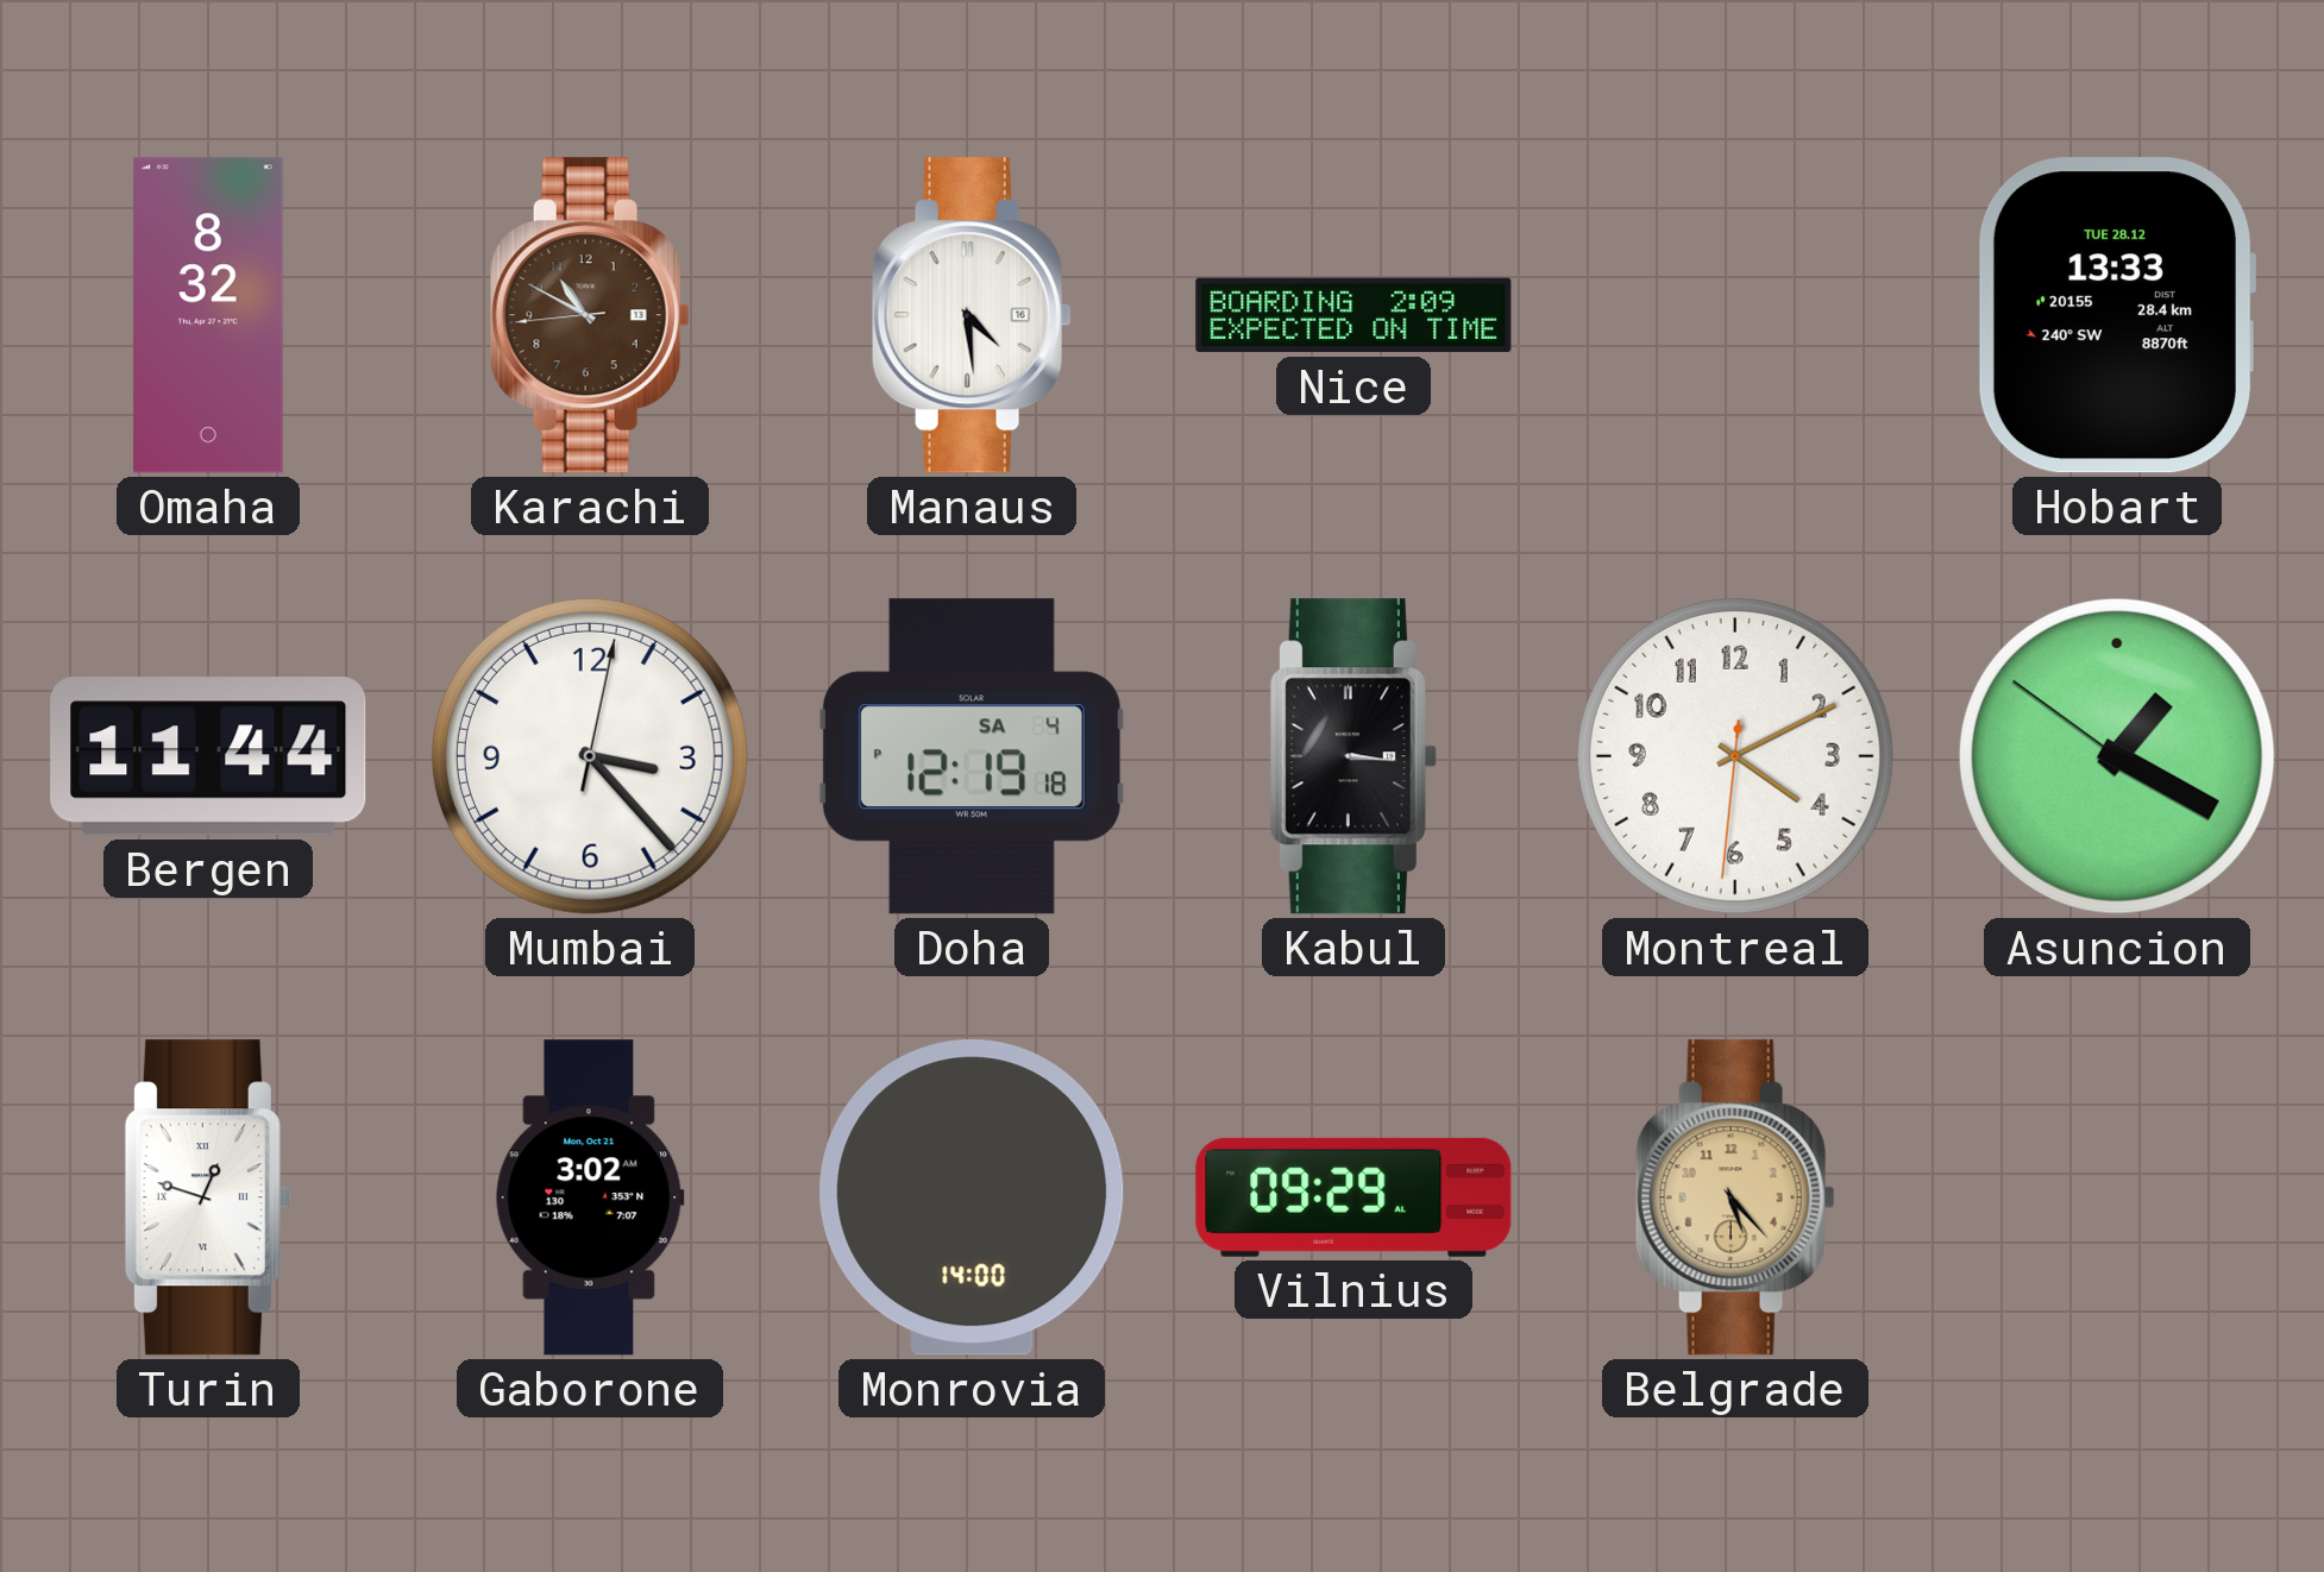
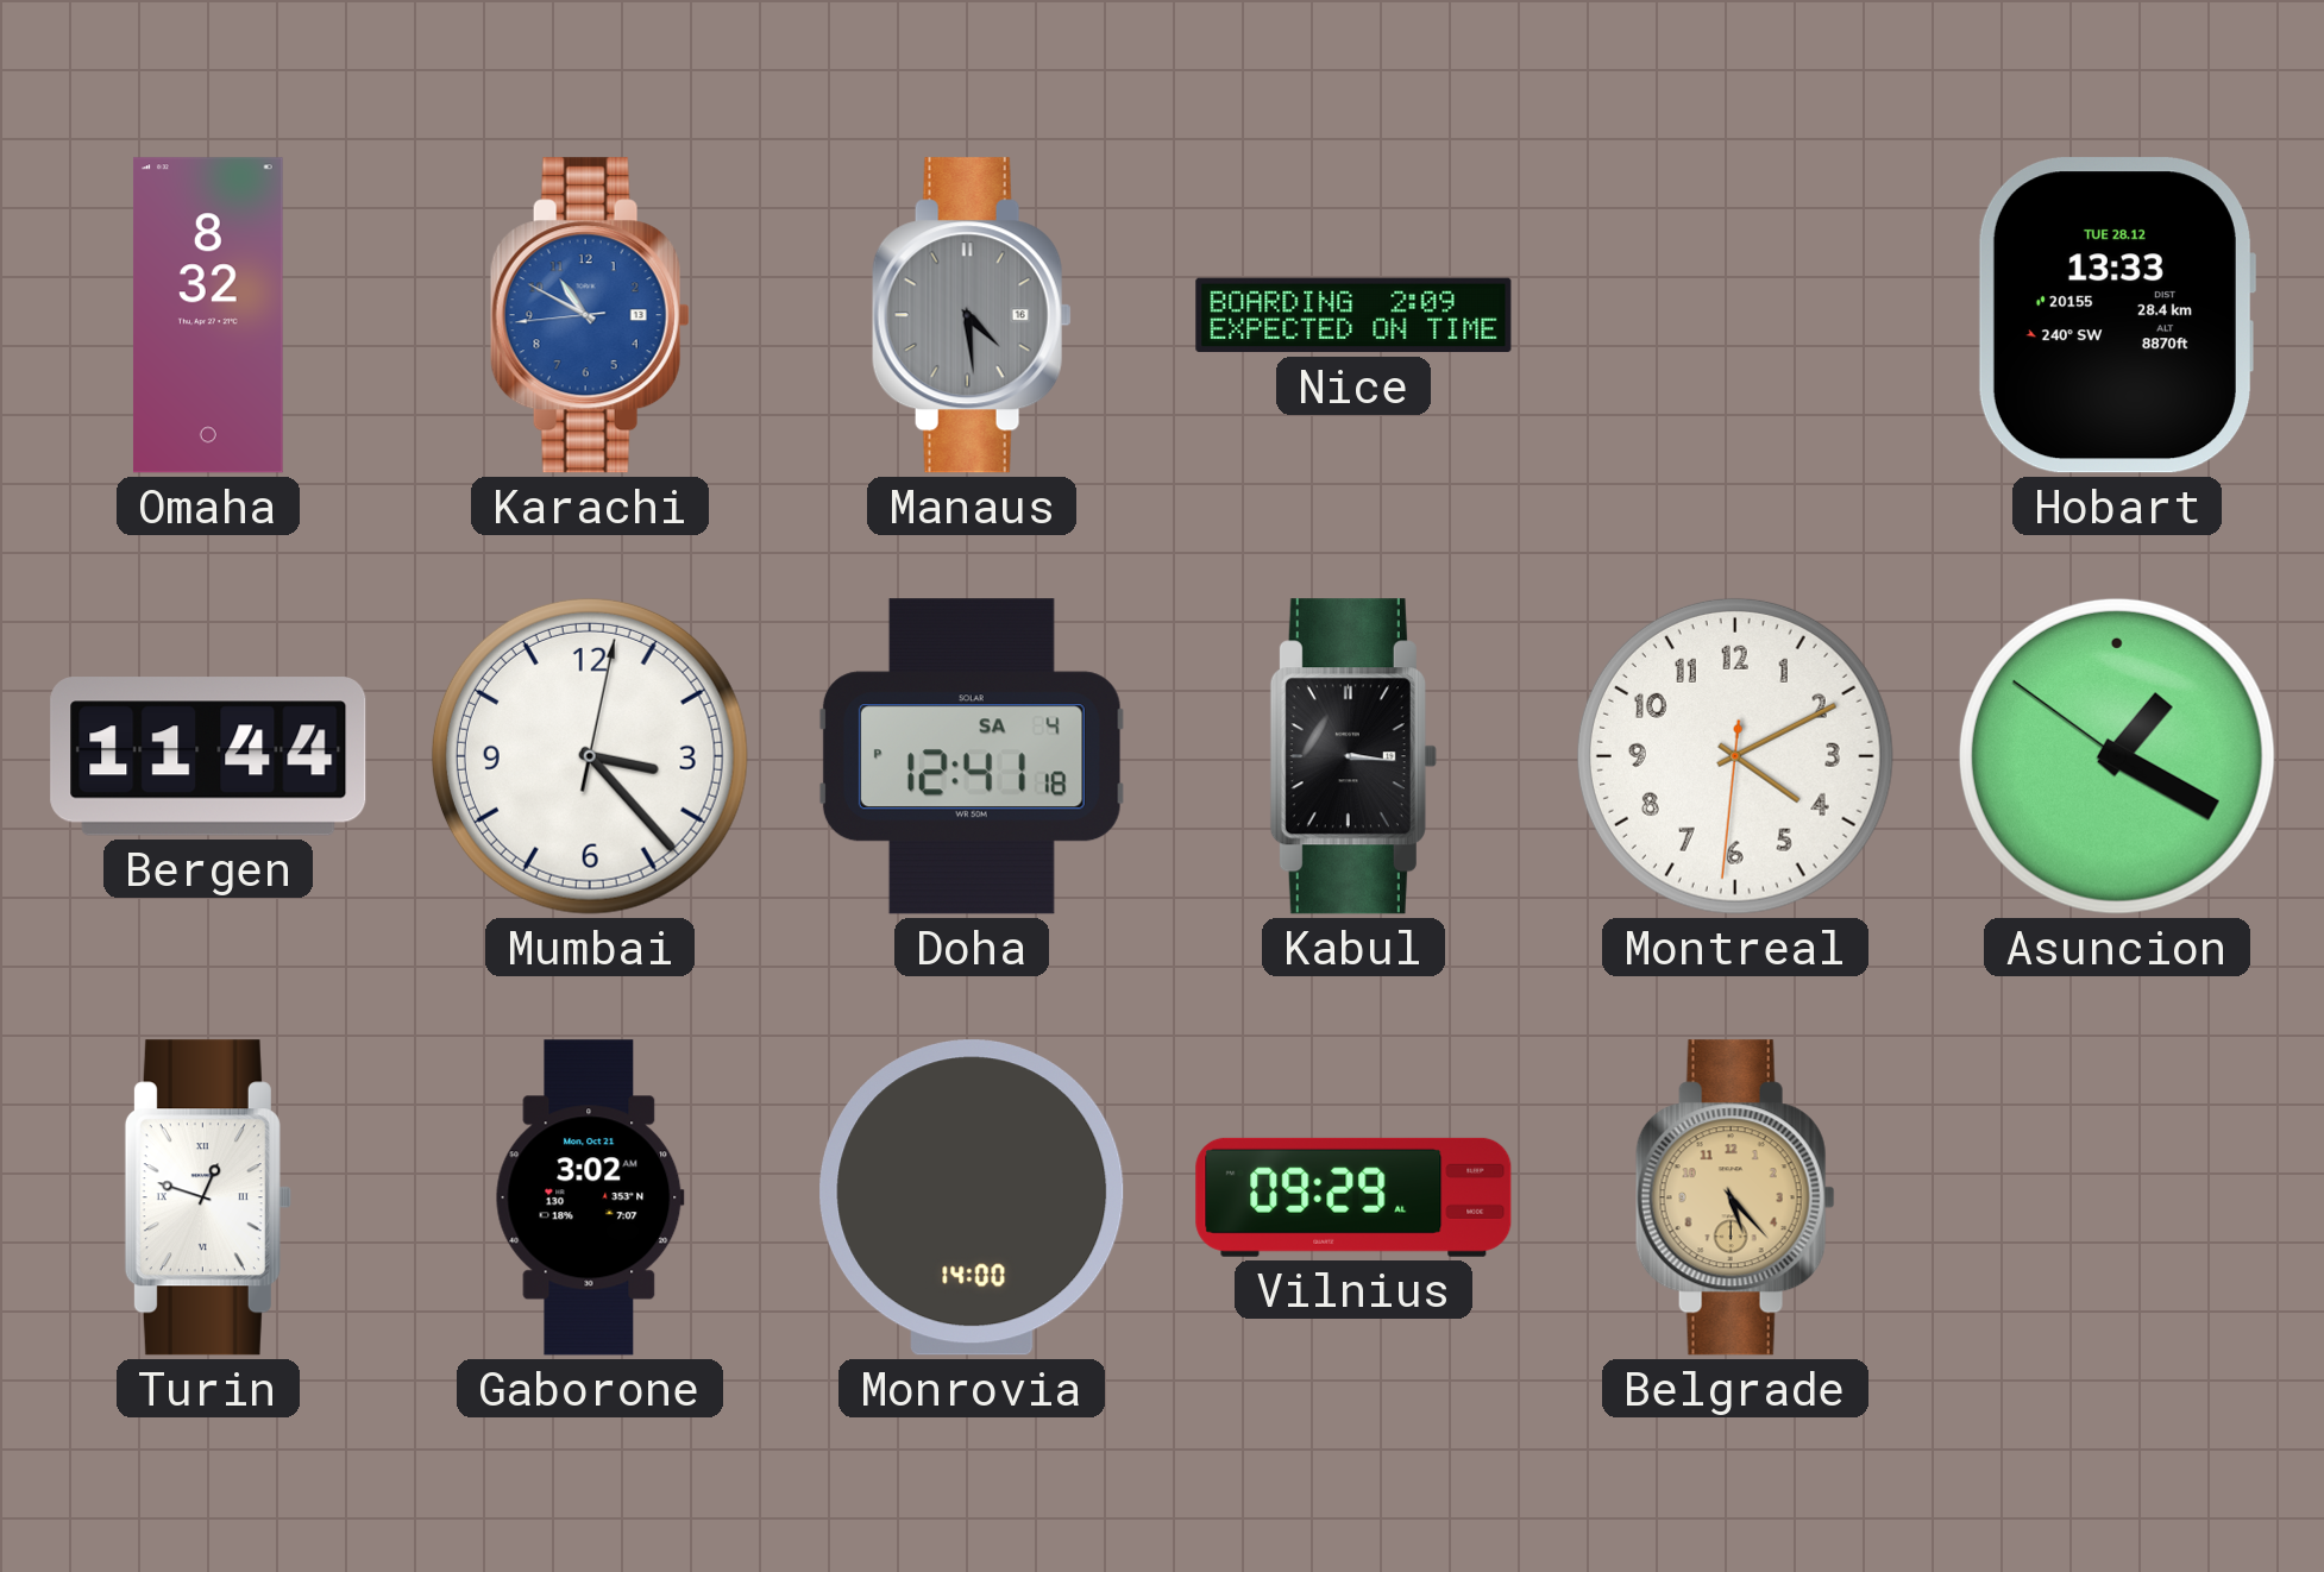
Karachi dial: brown -> blue (590, 315)
Manaus dial: white -> grey (972, 315)
Doha: 12:19 -> 12:41 (972, 756)
